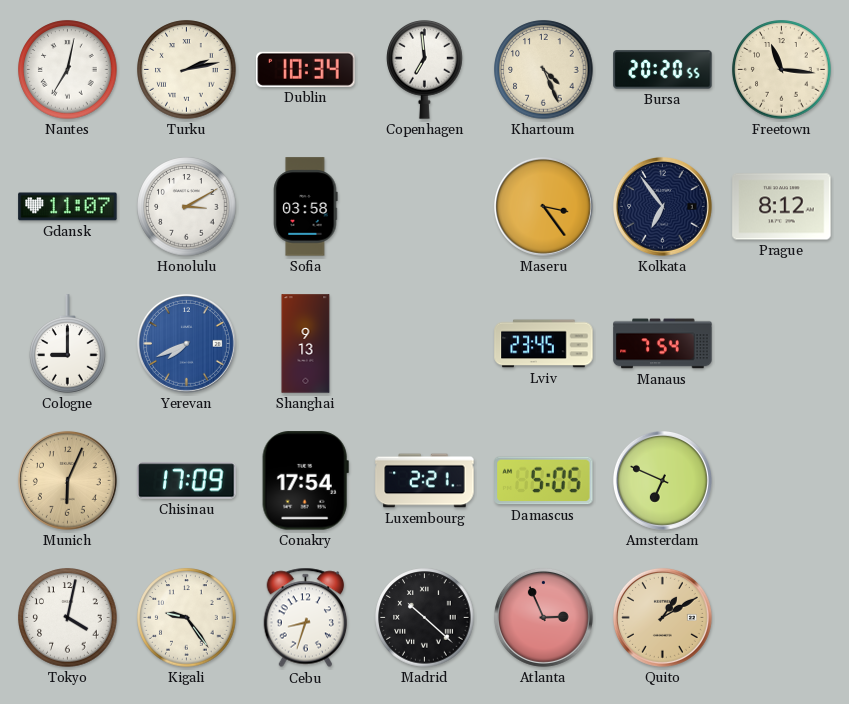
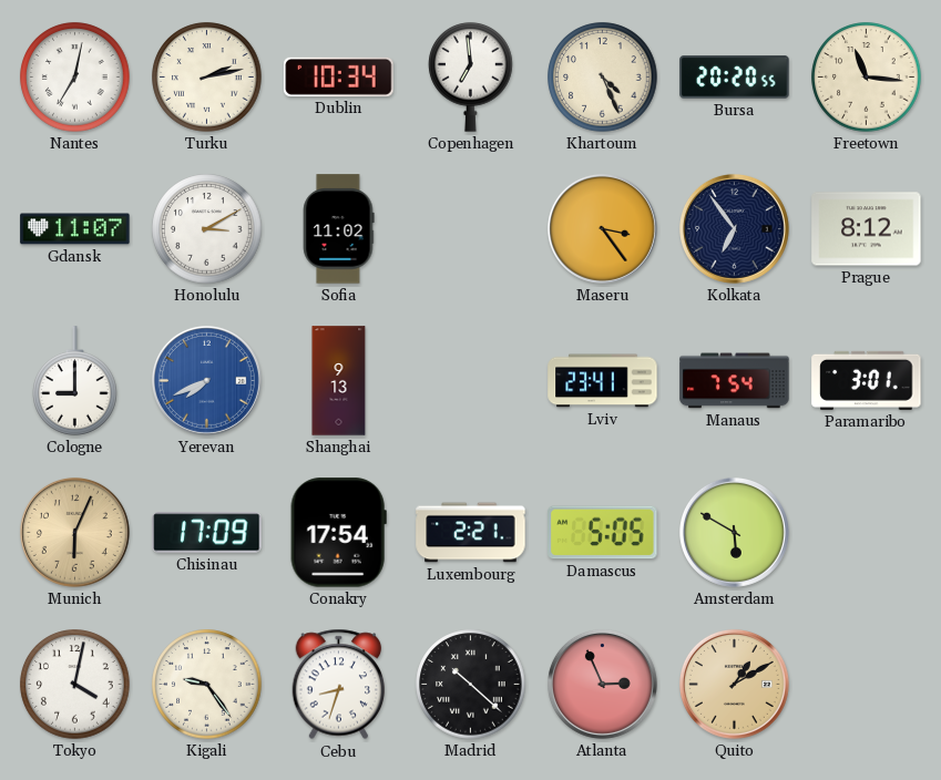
Sofia: 03:58 -> 11:02 (339, 229)
Lviv: 23:45 -> 23:41 (603, 381)
Paramaribo: none -> 3:01 (867, 380)
Amsterdam: 6:49 -> 5:50 (734, 532)
